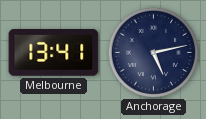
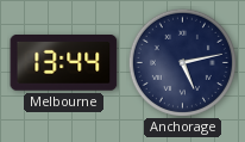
Melbourne: 13:41 -> 13:44 (64, 63)
